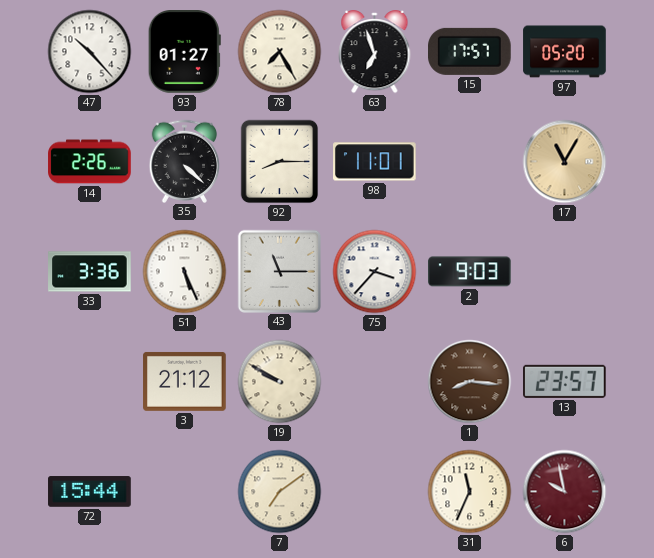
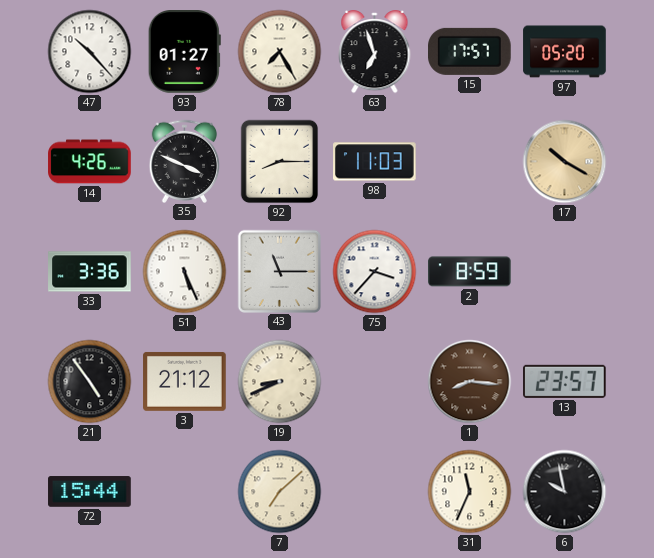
14: 2:26 -> 4:26 (90, 162)
35: 4:22 -> 3:49 (185, 161)
98: 11:01 -> 11:03 (375, 162)
17: 11:05 -> 10:20 (565, 162)
2: 9:03 -> 8:59 (470, 272)
21: none -> 4:54 (90, 382)
19: 9:50 -> 8:41 (280, 382)
7: 7:09 -> 7:08 (280, 492)
6 dial: burgundy -> black (565, 492)
